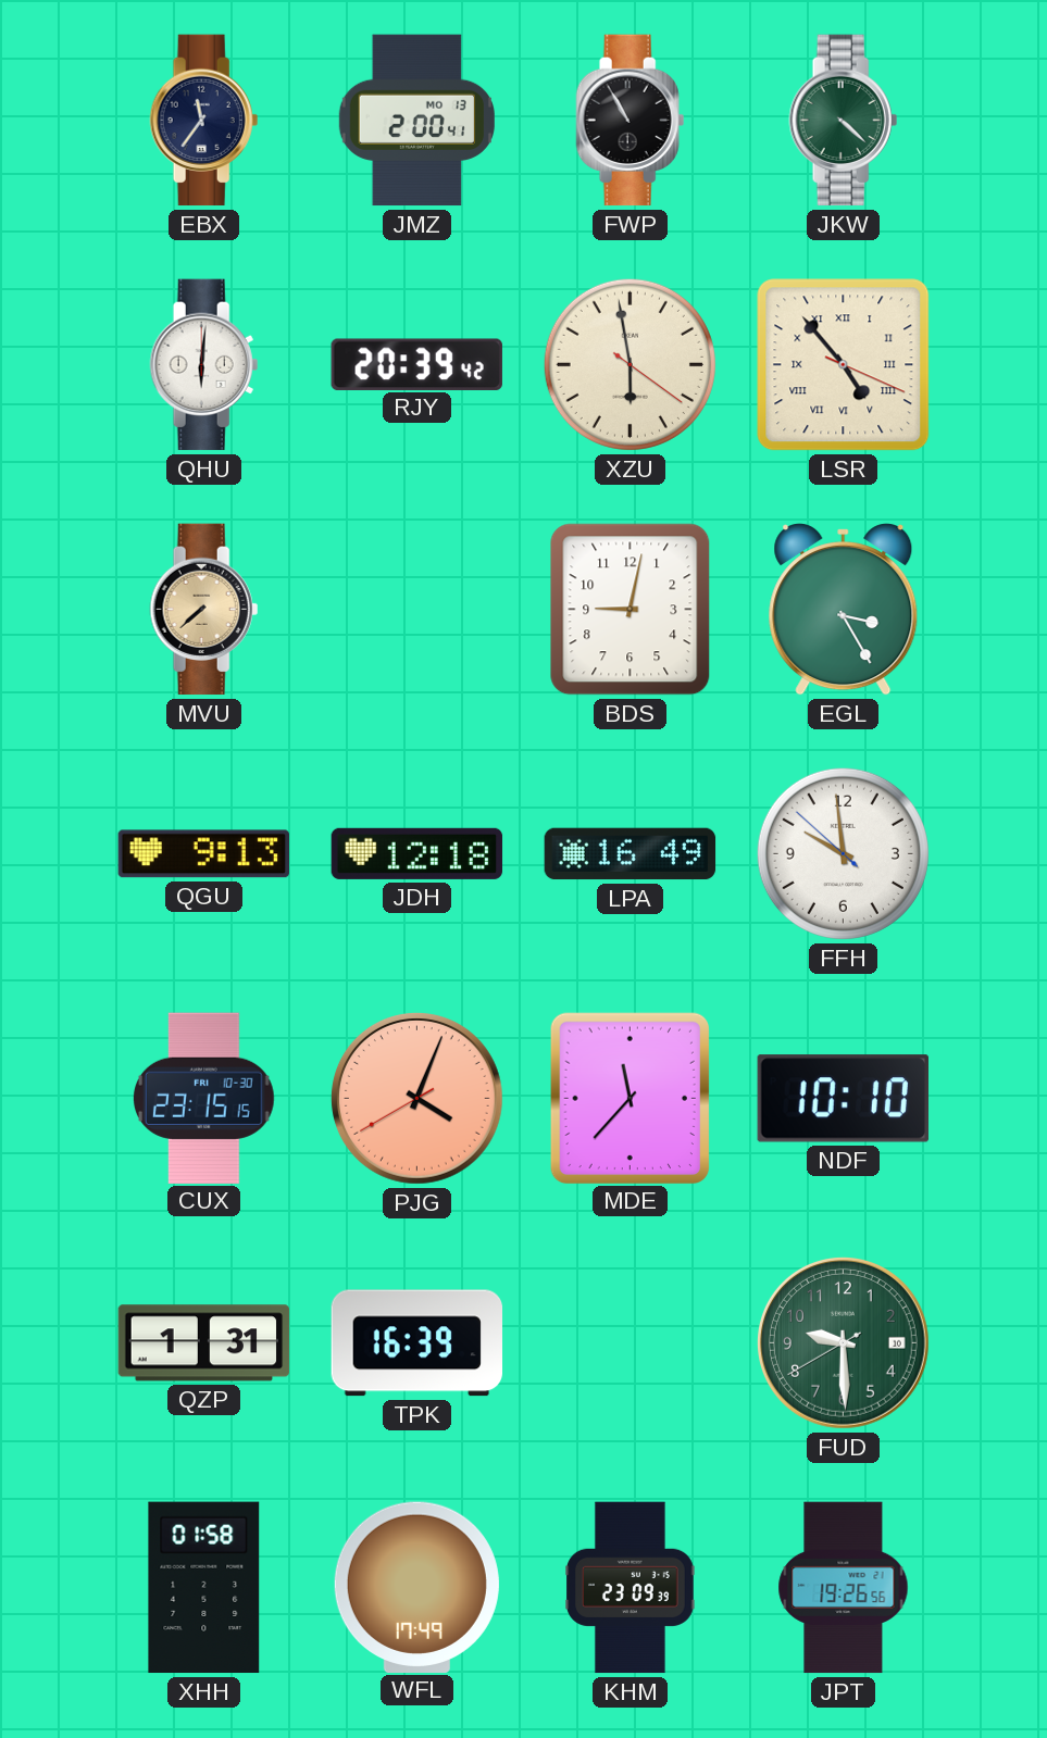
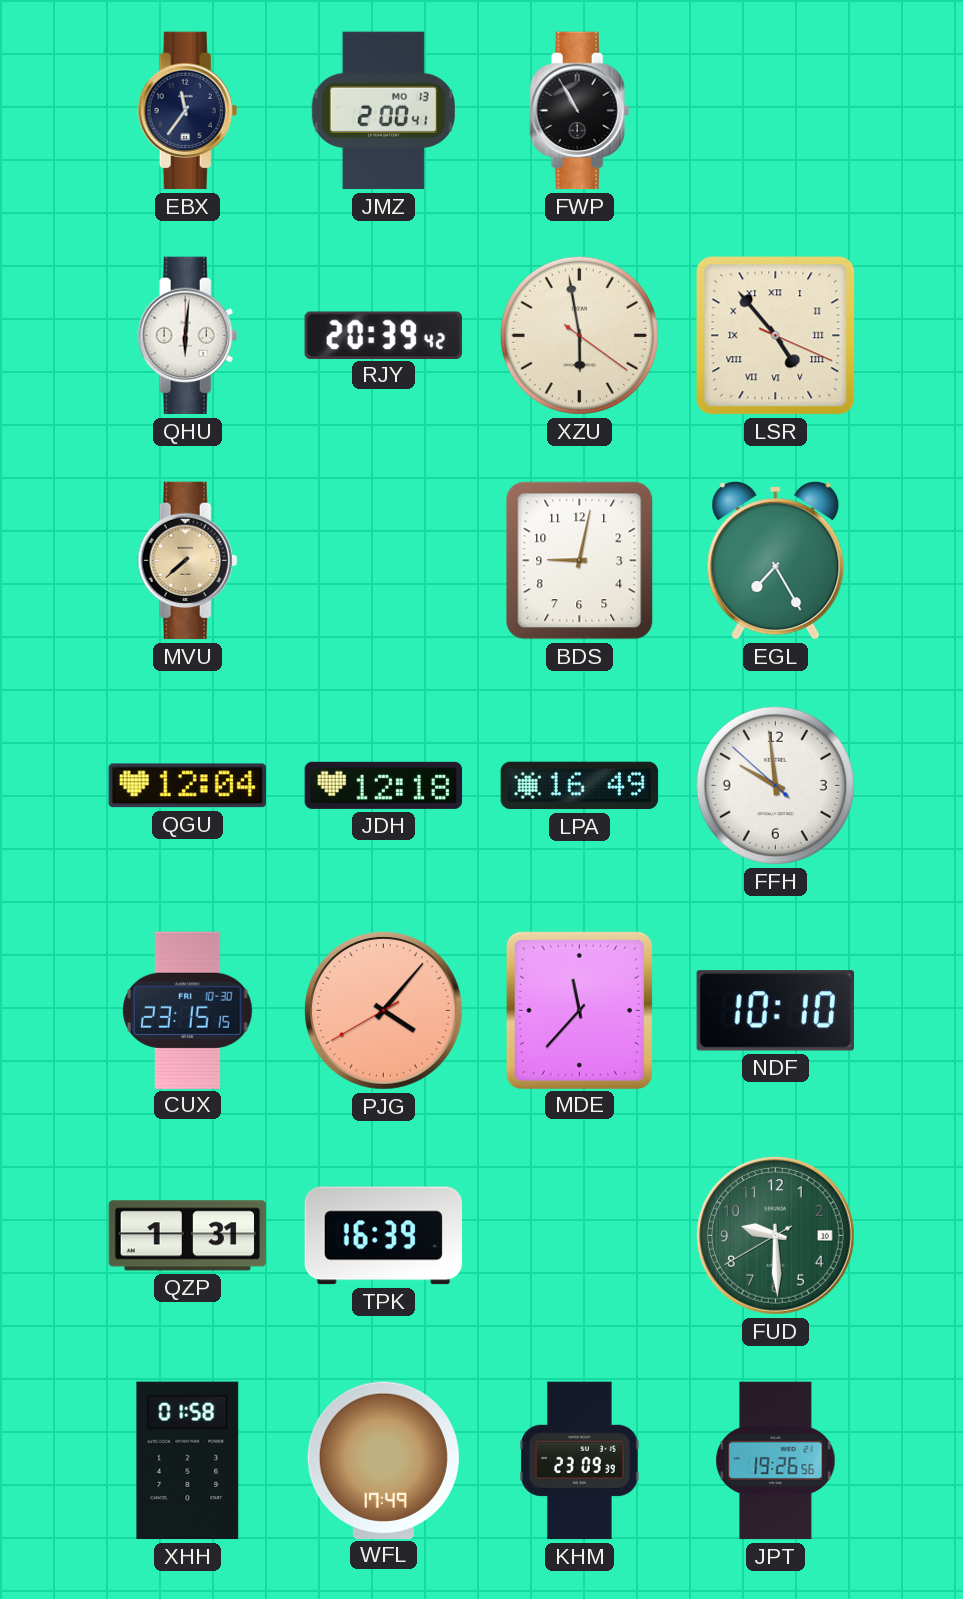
JKW: 4:22 -> none (844, 121)
EGL: 3:25 -> 7:25 (776, 561)
QGU: 9:13 -> 12:04 (187, 786)
PJG: 4:03 -> 4:06 (383, 1010)
